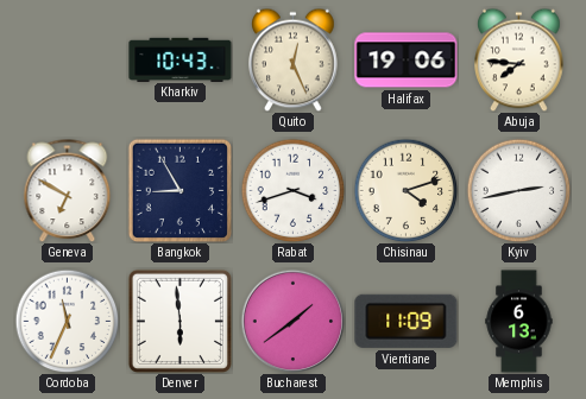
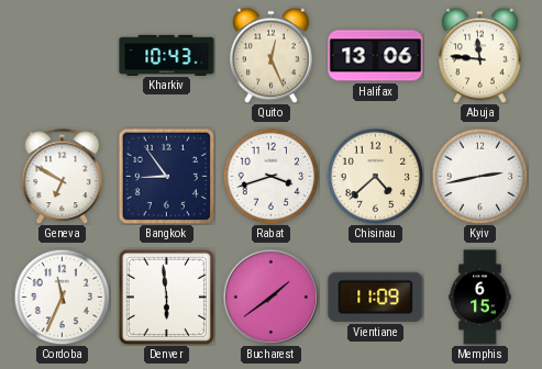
Halifax: 19:06 -> 13:06 (376, 56)
Abuja: 7:46 -> 11:46 (480, 55)
Bangkok: 8:55 -> 8:54 (166, 176)
Chisinau: 4:12 -> 4:38 (375, 176)
Memphis: 6:13 -> 6:15 (480, 298)
